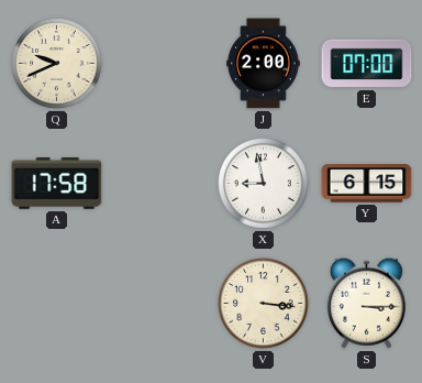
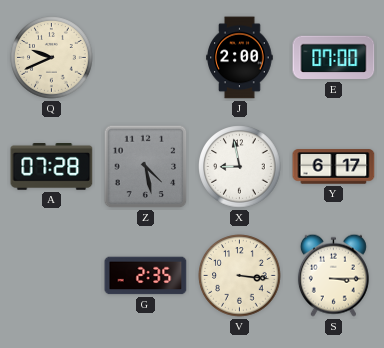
A: 17:58 -> 07:28 (52, 167)
Z: none -> 4:28 (146, 167)
Y: 6:15 -> 6:17 (334, 167)
G: none -> 2:35 (146, 276)
